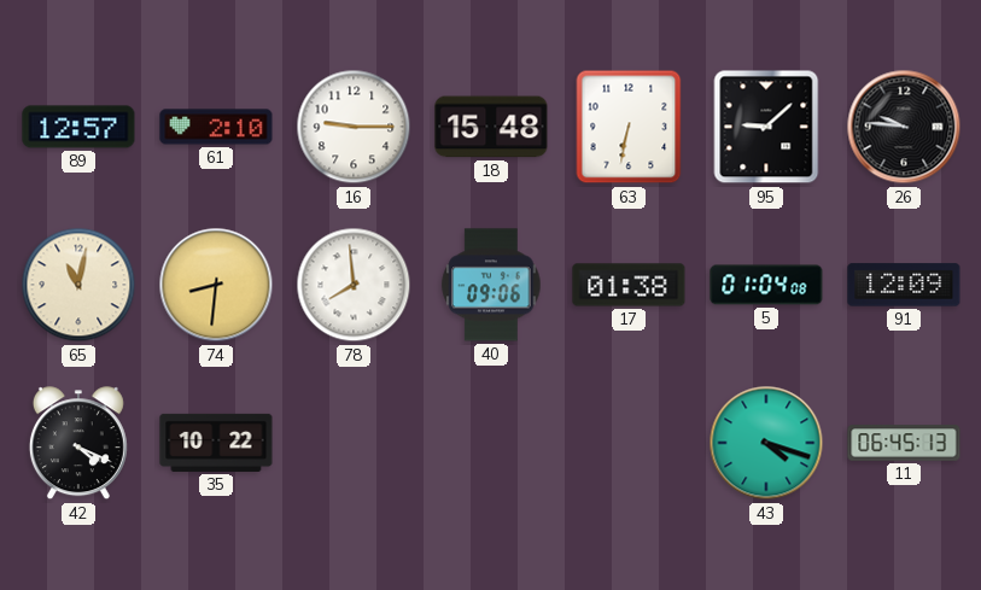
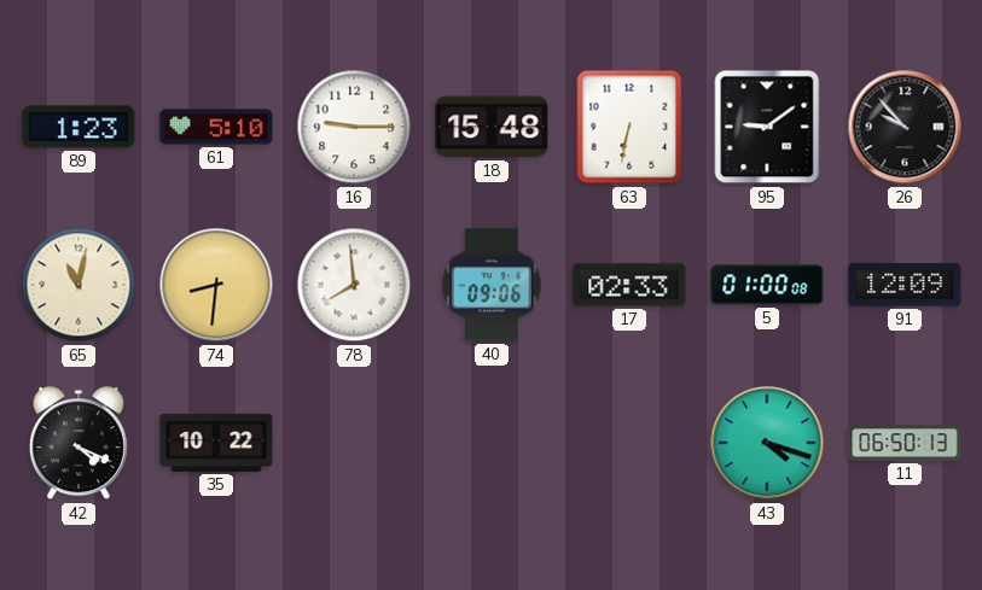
89: 12:57 -> 1:23 (79, 127)
61: 2:10 -> 5:10 (216, 127)
95: 9:08 -> 9:09 (767, 127)
26: 9:46 -> 9:53 (905, 127)
17: 01:38 -> 02:33 (629, 285)
5: 01:04 -> 01:00 (767, 285)
11: 06:45 -> 06:50 (905, 443)
